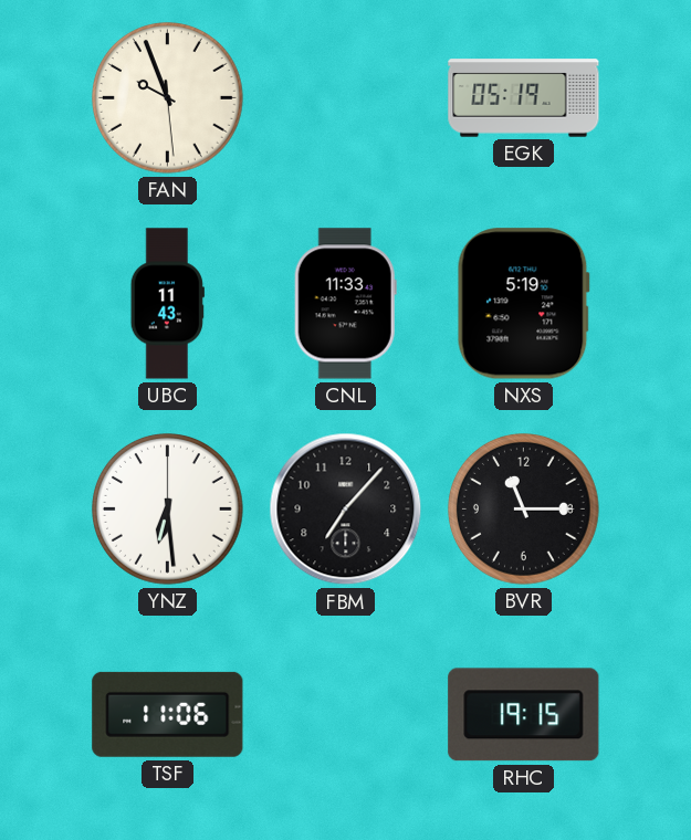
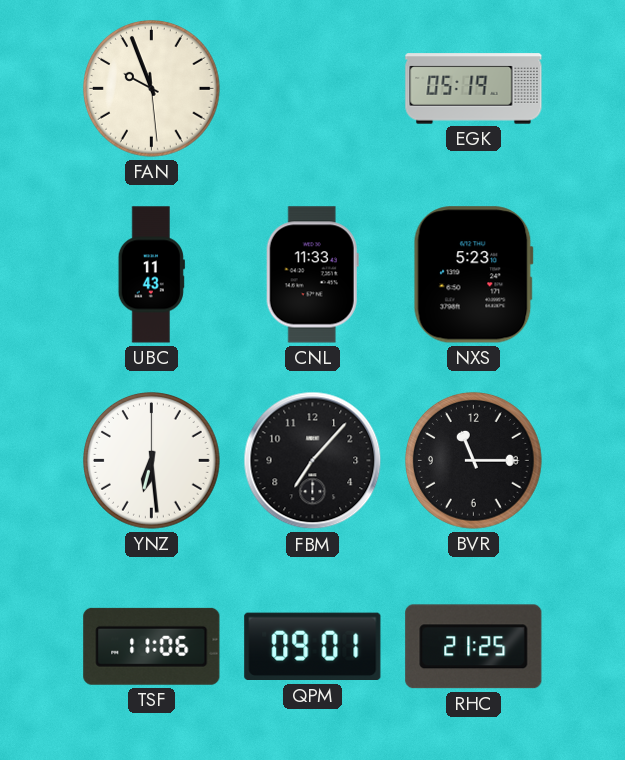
NXS: 5:19 -> 5:23 (473, 275)
QPM: none -> 09:01 (313, 647)
RHC: 19:15 -> 21:25 (474, 647)
